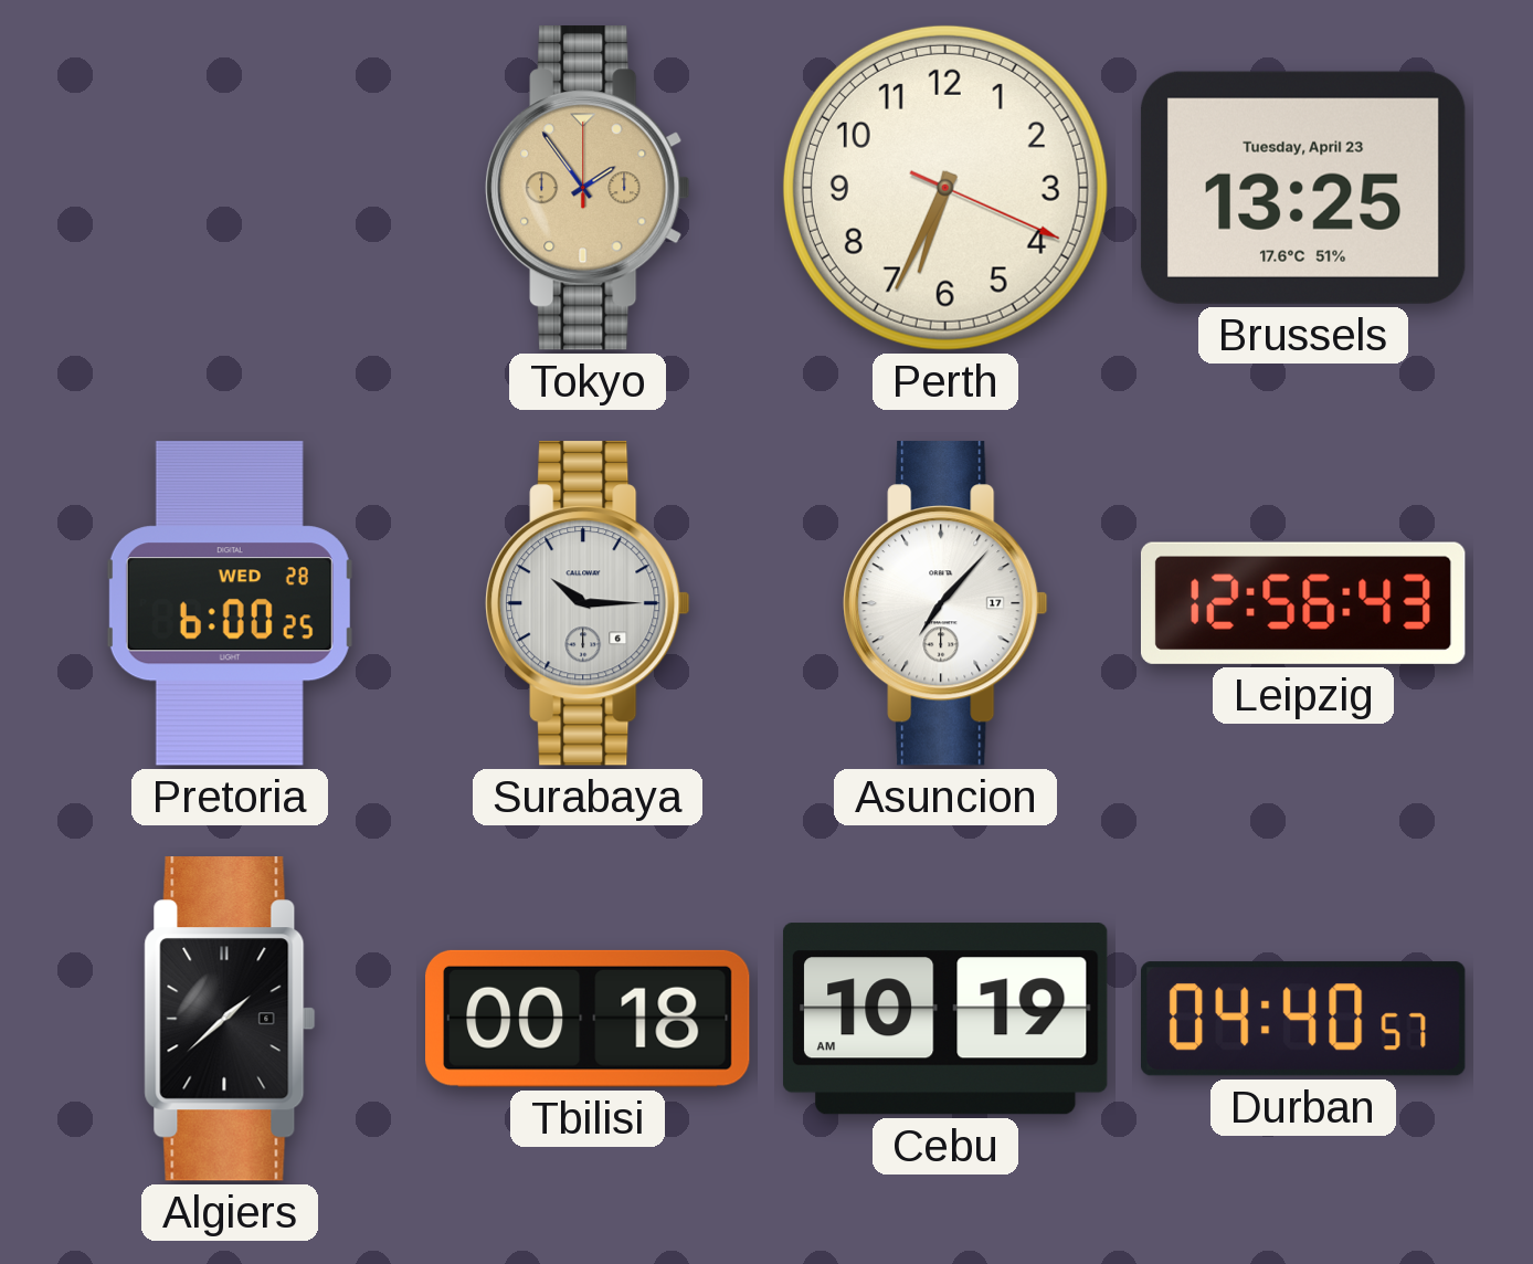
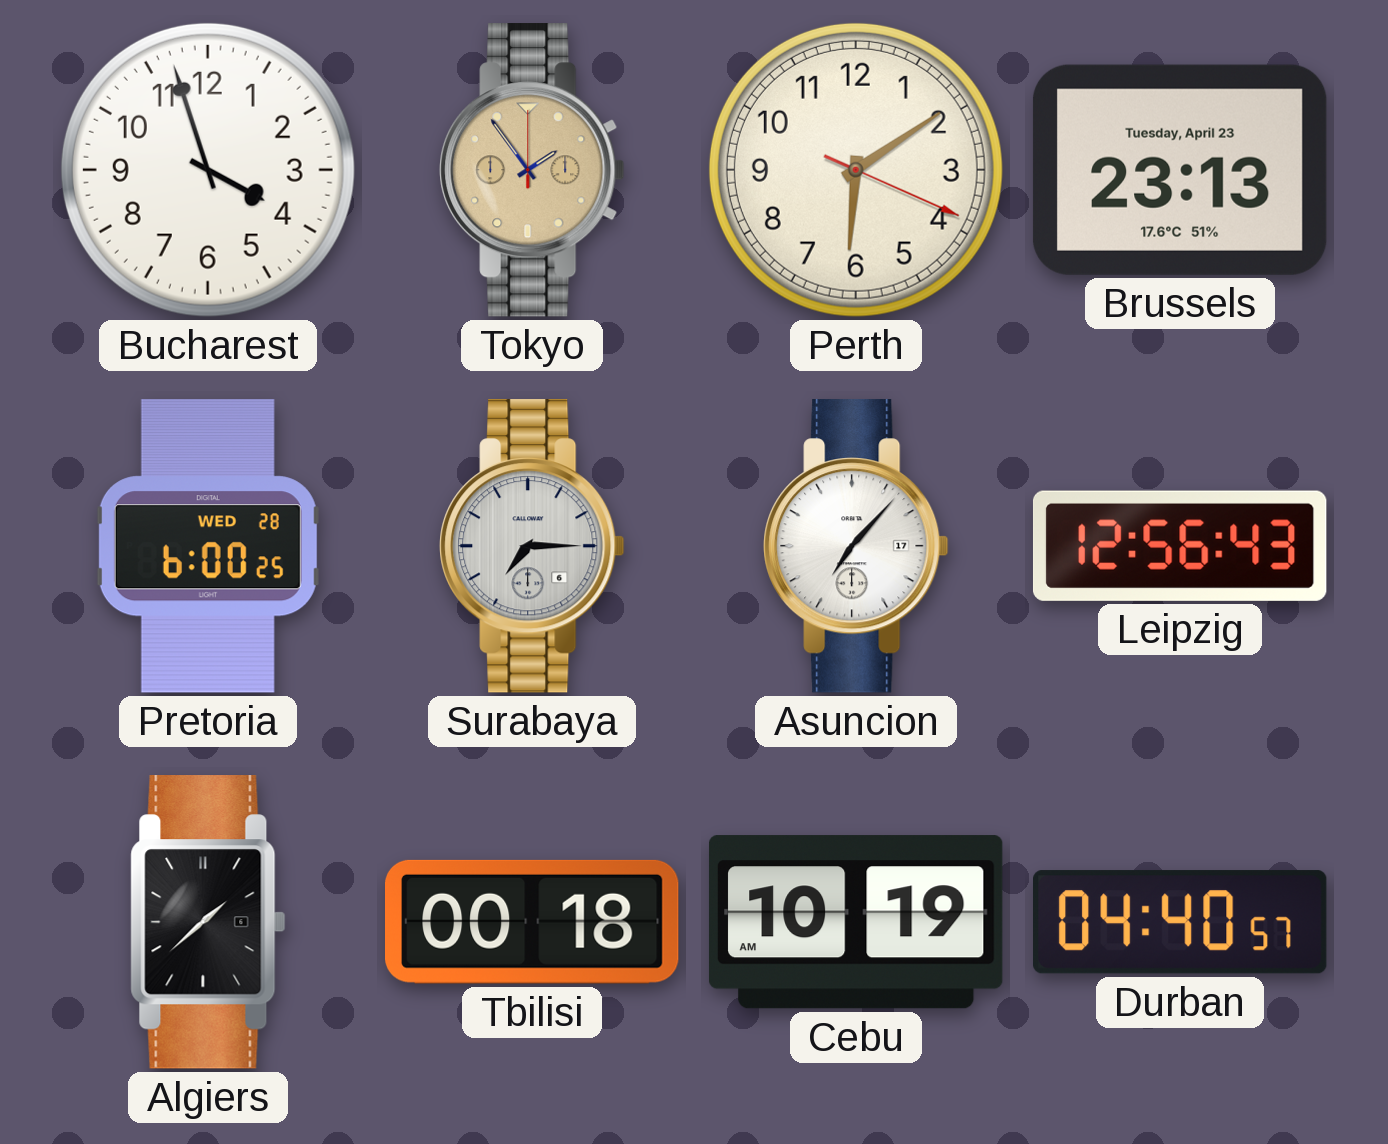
Bucharest: none -> 3:57 (208, 170)
Perth: 6:34 -> 6:09 (856, 170)
Brussels: 13:25 -> 23:13 (1180, 170)
Surabaya: 10:15 -> 7:15 (532, 546)
